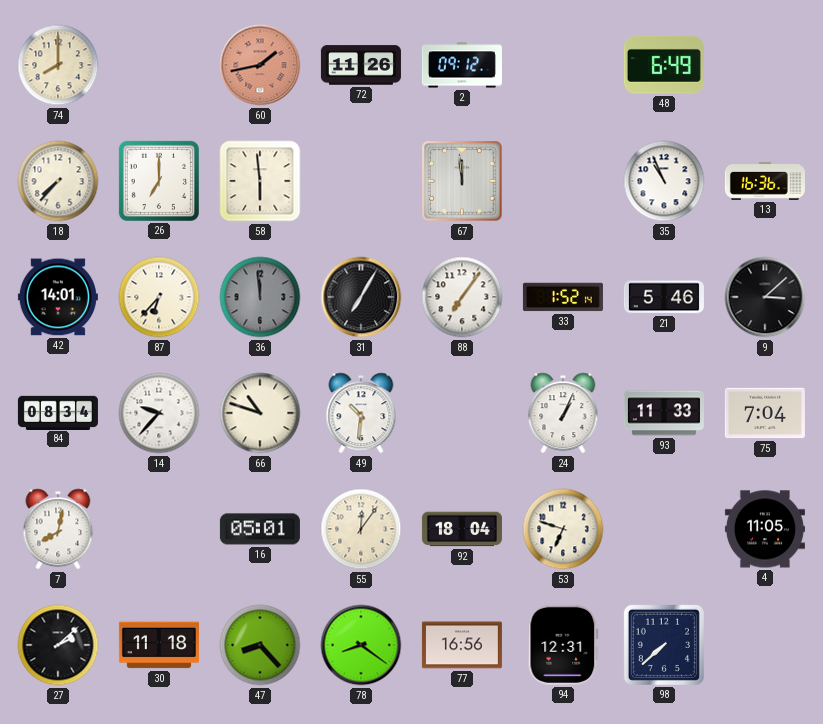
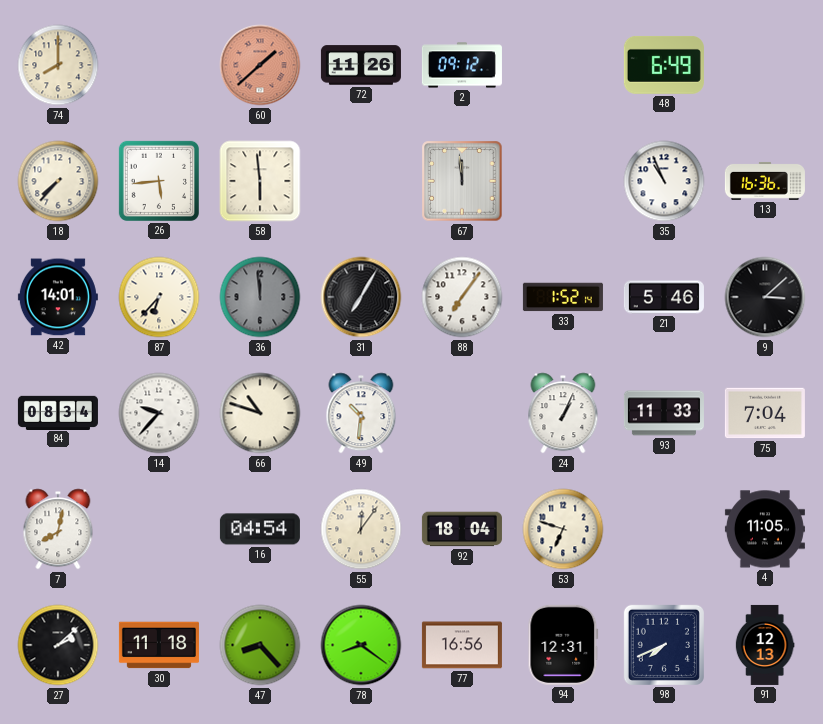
60: 1:43 -> 1:38 (260, 65)
26: 7:00 -> 5:44 (159, 181)
16: 05:01 -> 04:54 (260, 529)
98: 7:38 -> 7:41 (664, 645)
91: none -> 12:13 (765, 645)
